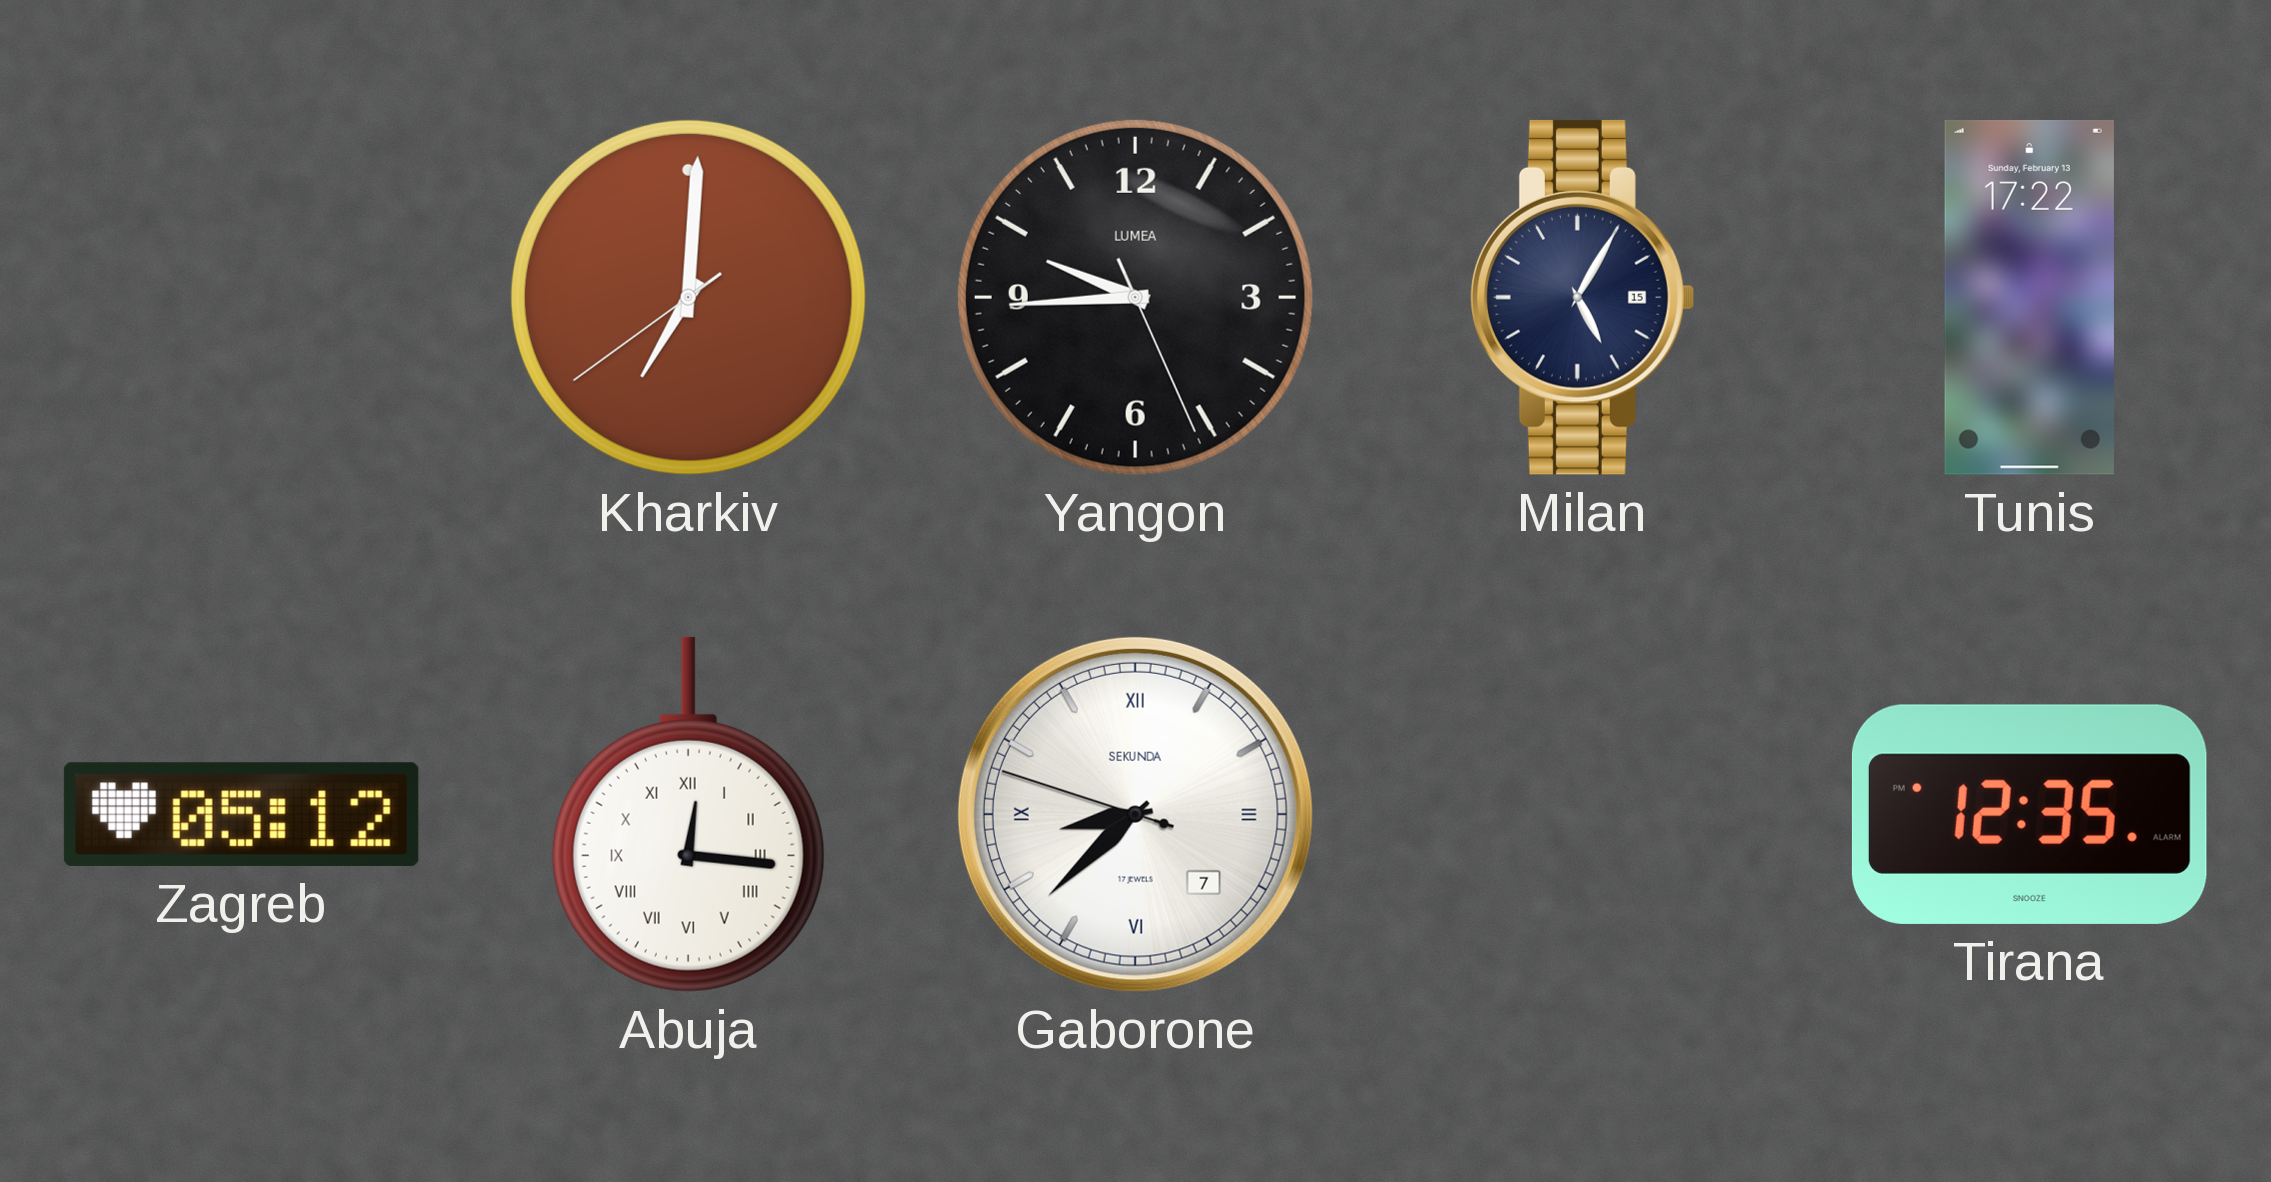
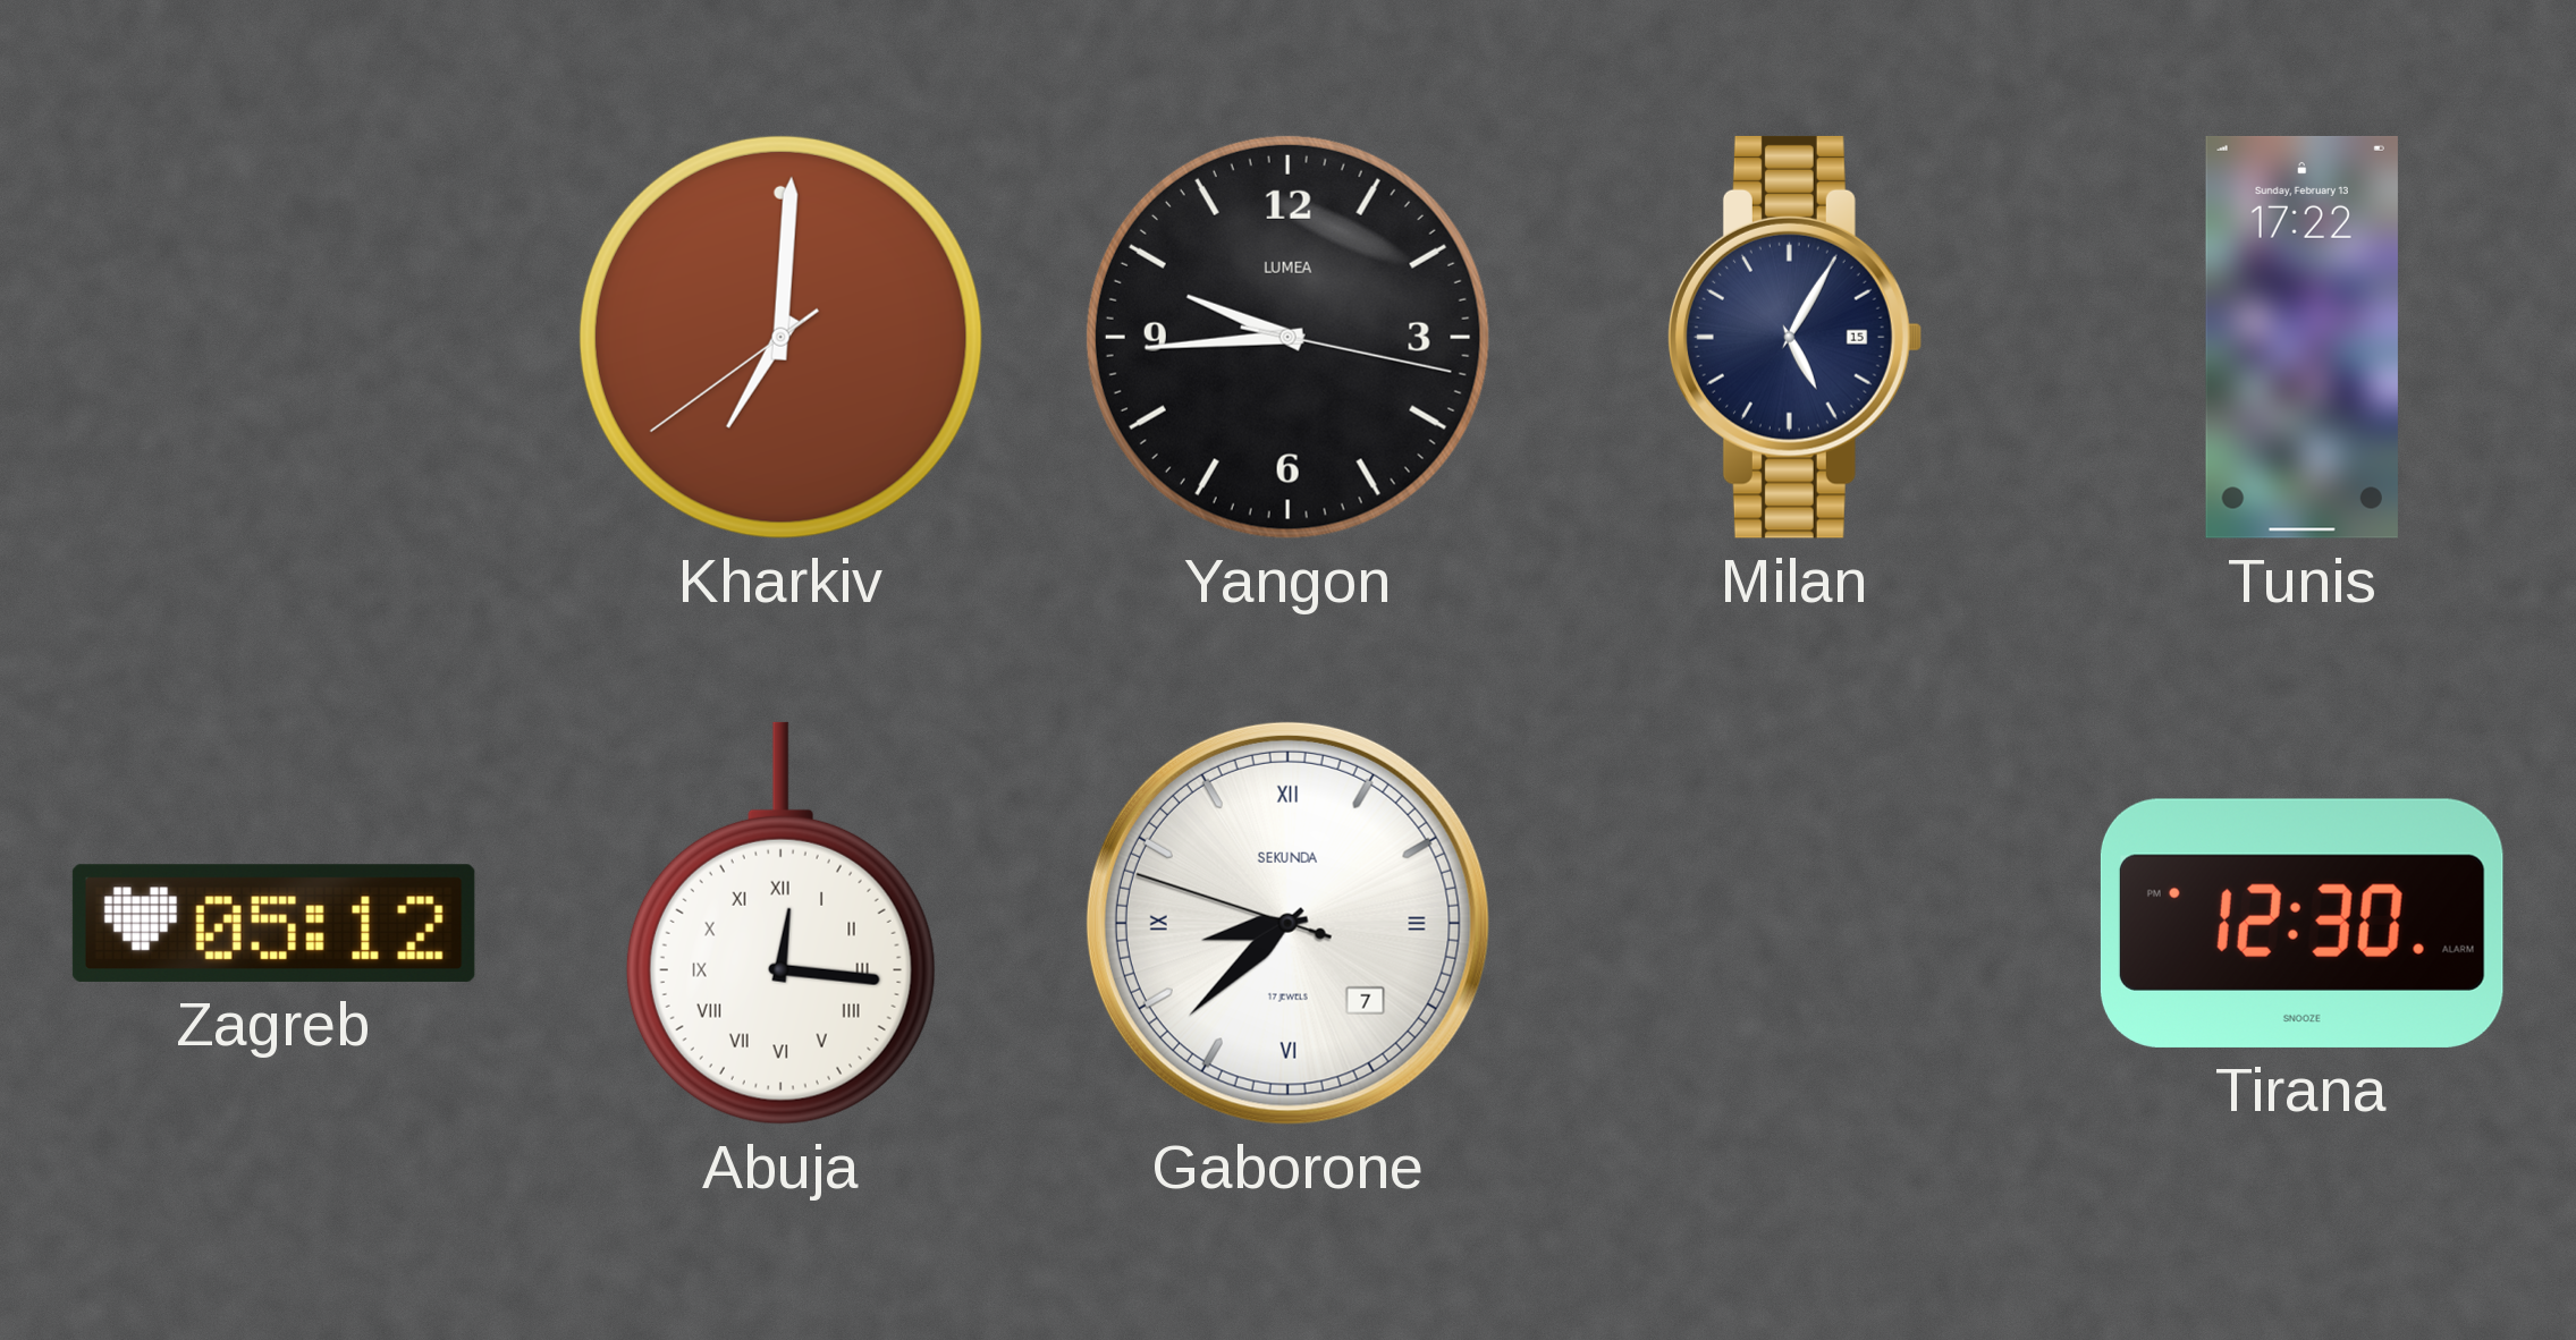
Yangon: 9:44:26 -> 9:44:17 (1287, 337)
Tirana: 12:35 -> 12:30 (2301, 923)
